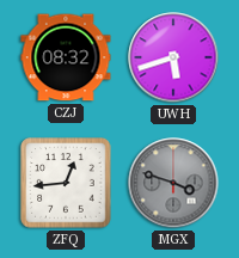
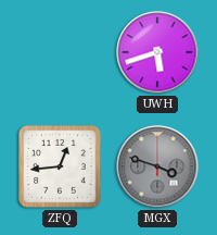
CZJ: 08:32 -> none (66, 57)
